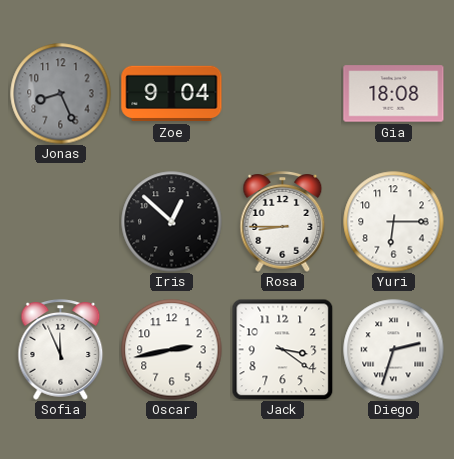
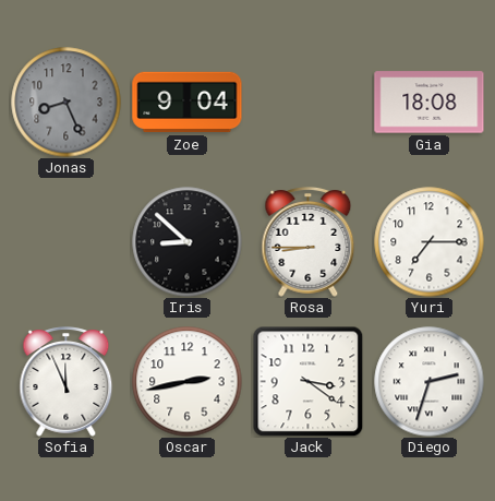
Iris: 12:52 -> 8:52 (188, 242)
Yuri: 6:15 -> 7:15 (430, 242)
